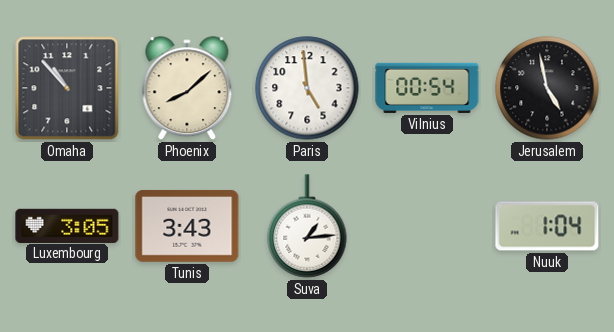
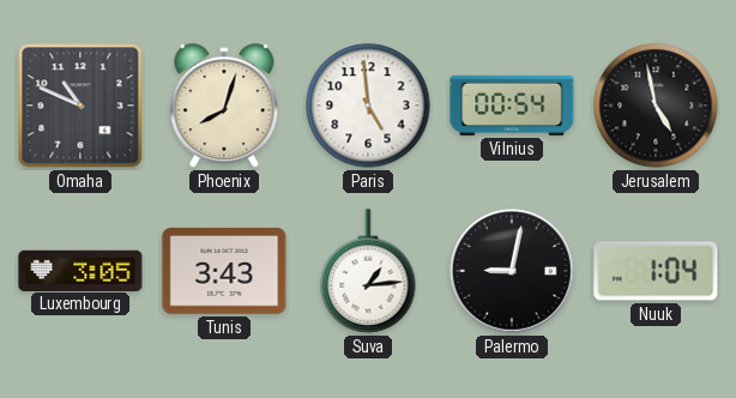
Omaha: 10:53 -> 10:49 (80, 105)
Phoenix: 8:08 -> 8:03 (224, 107)
Palermo: none -> 9:02 (513, 272)
